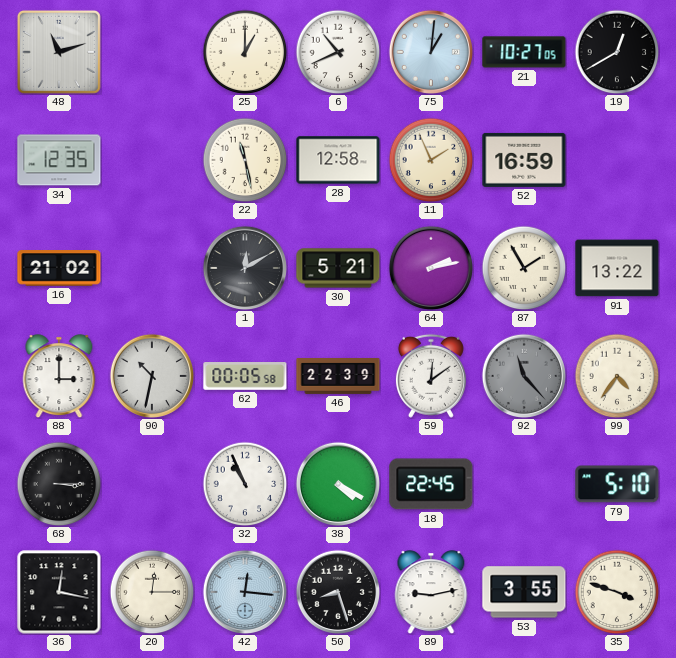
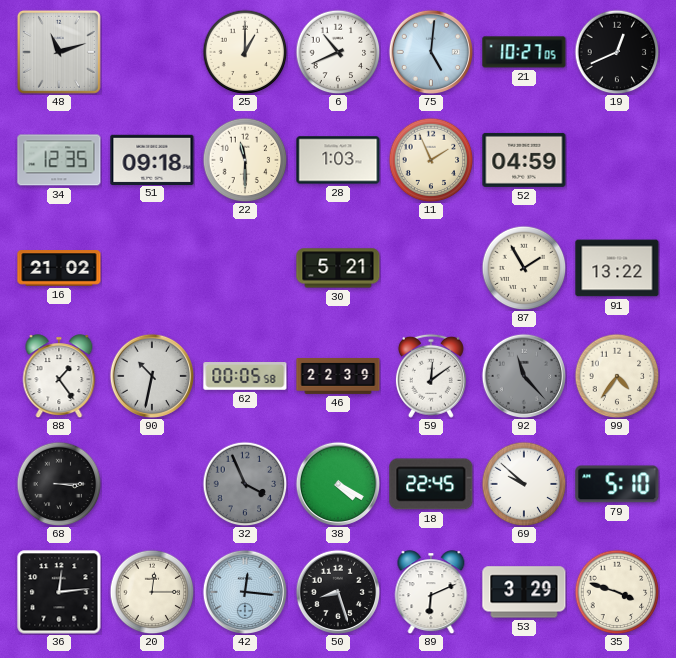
75: 1:01 -> 5:01 (430, 51)
19: 12:40 -> 12:41 (617, 52)
51: none -> 09:18 (152, 159)
22: 11:28 -> 11:30 (245, 160)
28: 12:58 -> 1:03 (338, 160)
52: 16:59 -> 04:59 (524, 160)
1: 12:10 -> none (244, 267)
64: 2:13 -> none (430, 267)
88: 3:00 -> 1:24 (59, 376)
32: 10:56 -> 3:56 (245, 484)
32 dial: white -> grey (245, 484)
69: none -> 9:52 (524, 484)
36: 12:17 -> 12:14 (59, 592)
89: 9:13 -> 6:11 (431, 592)
53: 3:55 -> 3:29 (524, 592)
